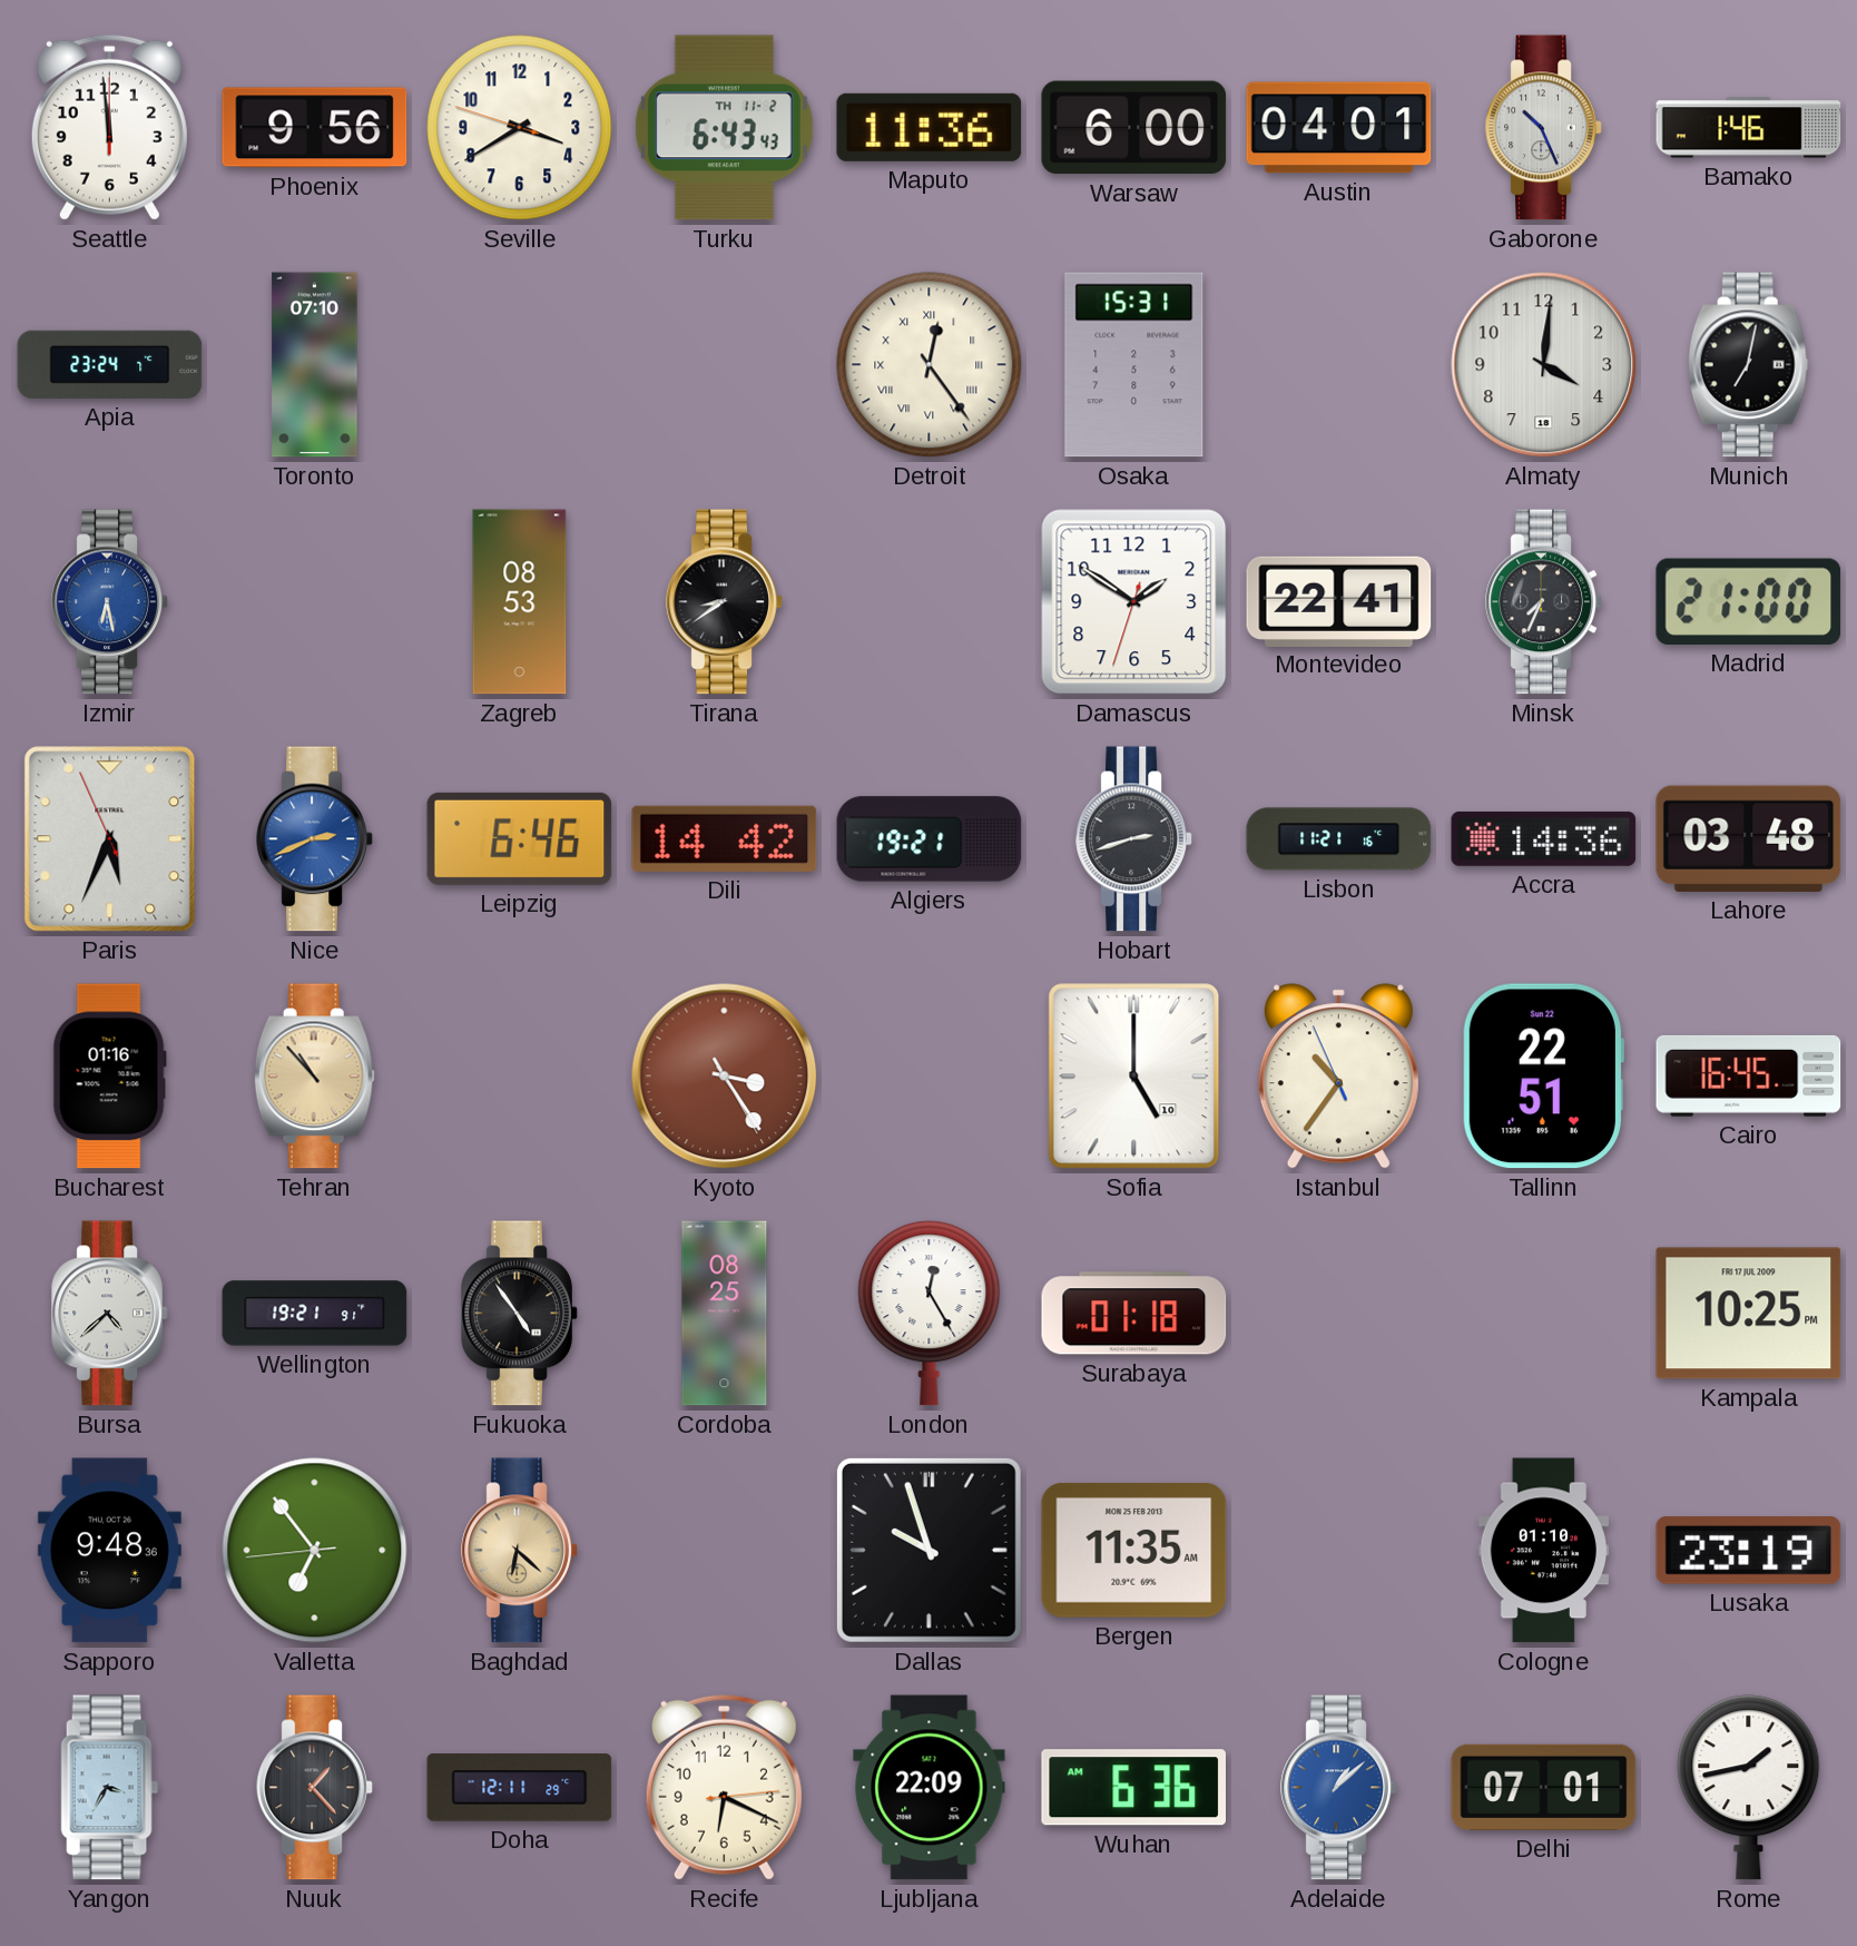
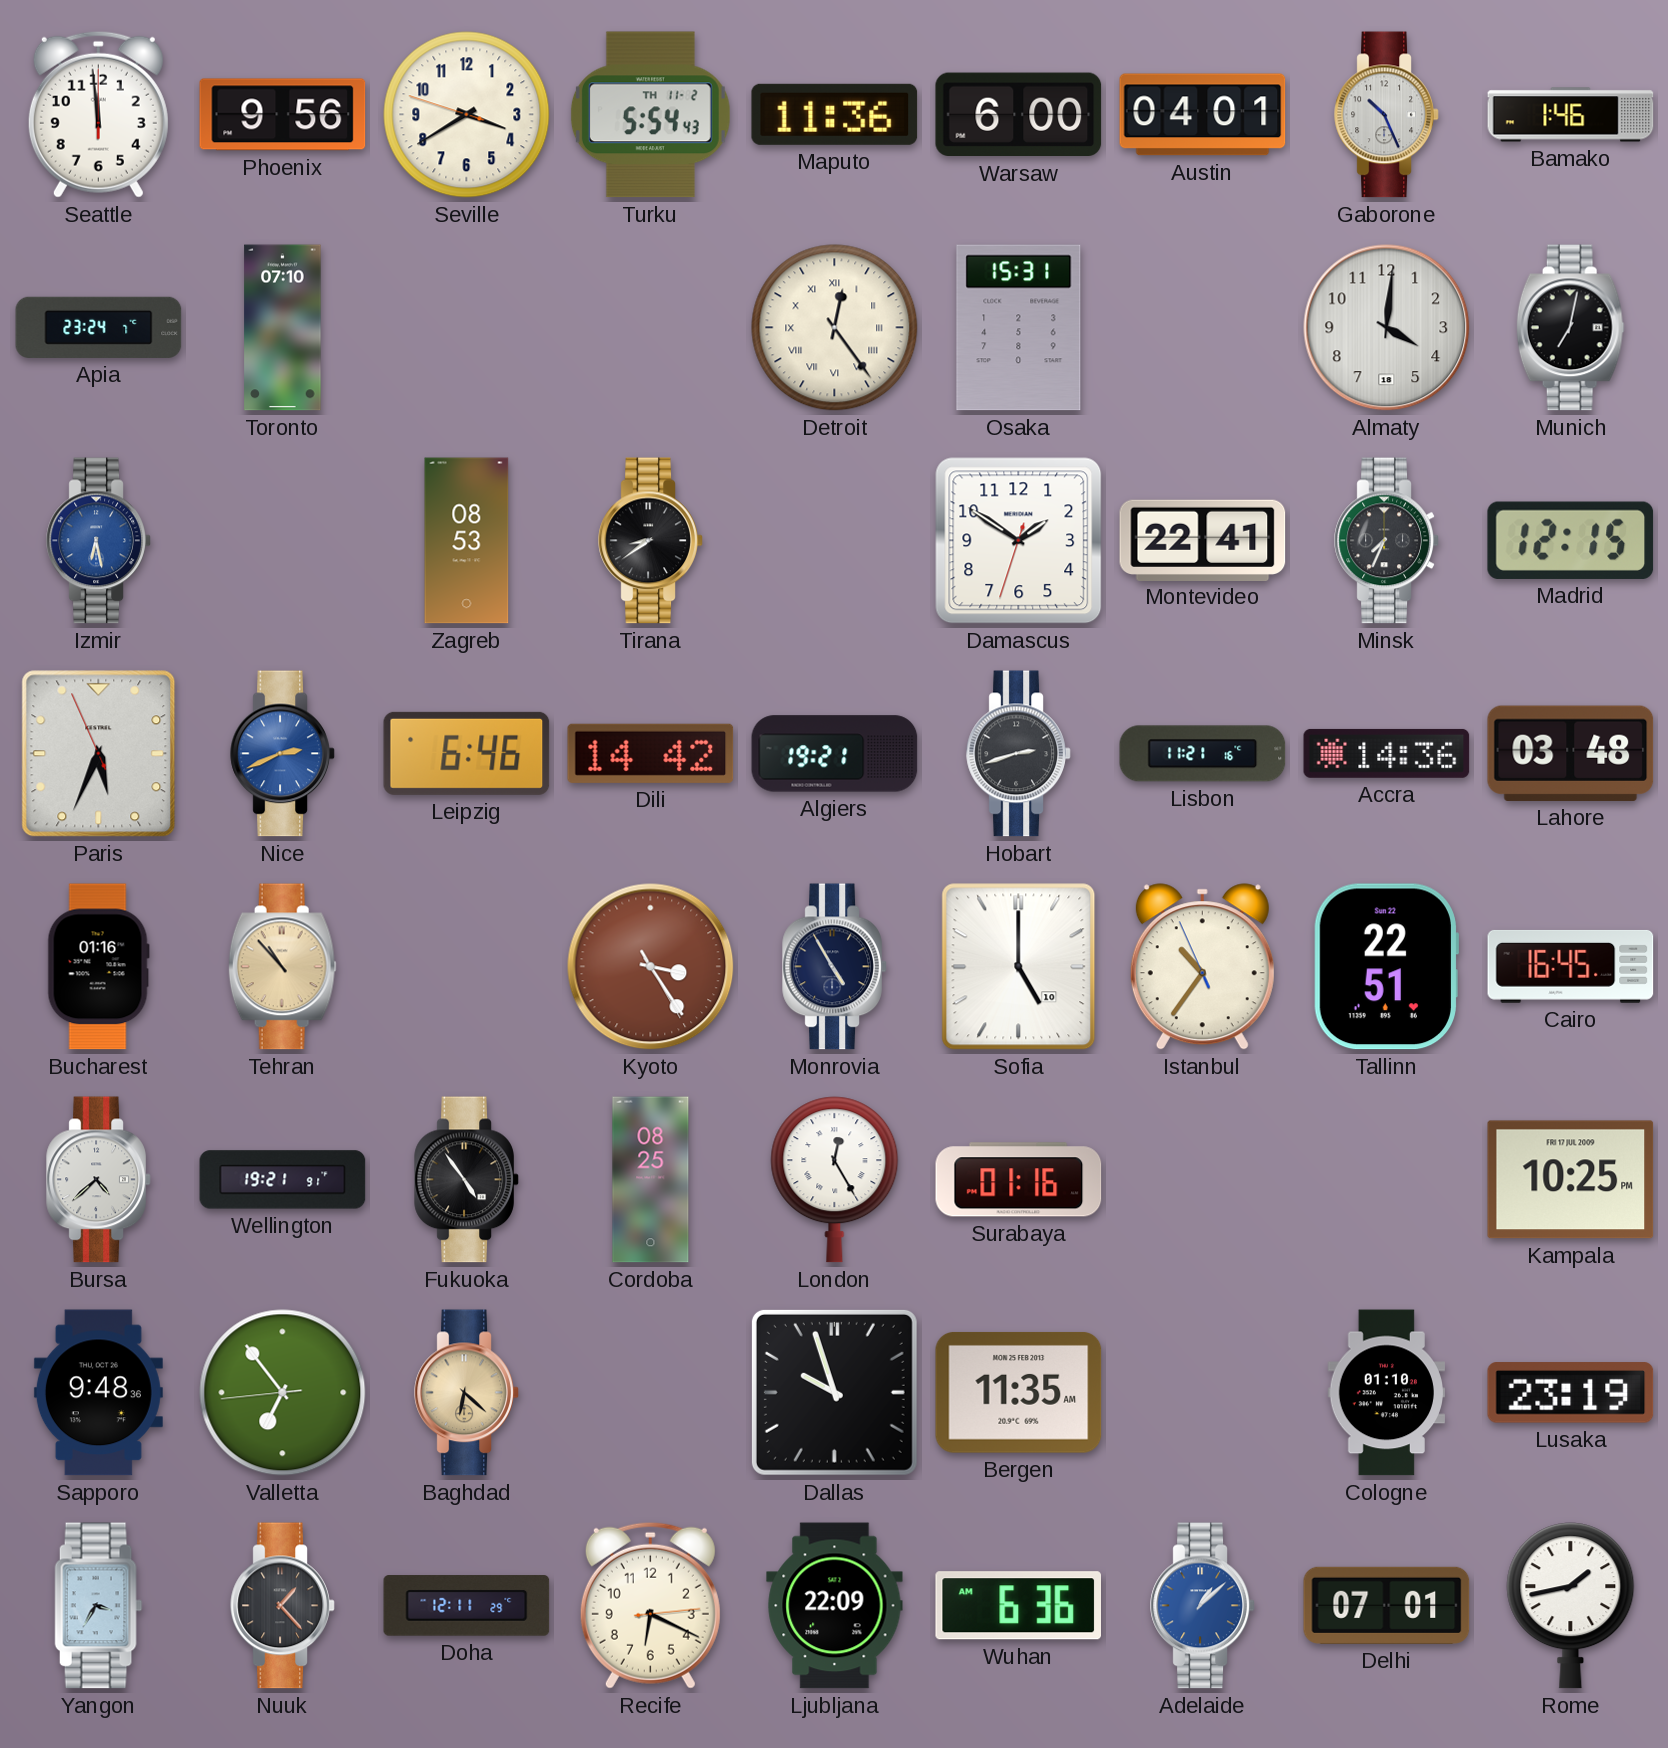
Turku: 6:43 -> 5:54 (650, 115)
Madrid: 21:00 -> 12:15 (1571, 540)
Monrovia: none -> 4:55 (835, 967)
Surabaya: 01:18 -> 01:16 (1019, 1180)
